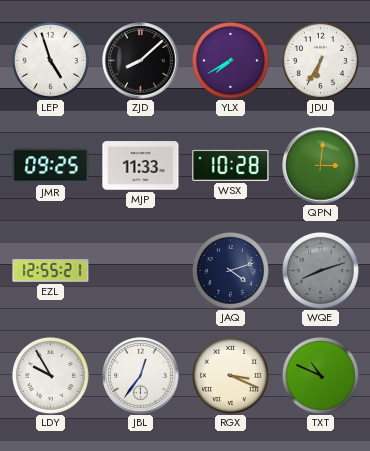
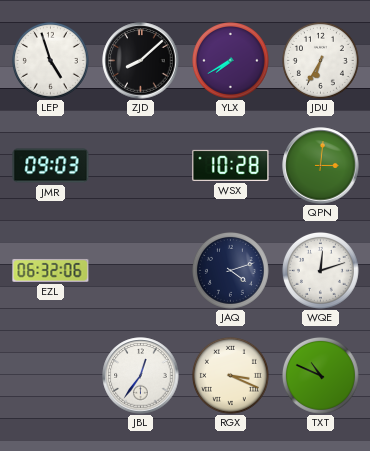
JMR: 09:25 -> 09:03 (51, 166)
MJP: 11:33 -> none (141, 166)
EZL: 12:55 -> 06:32 (51, 270)
WQE: 8:12 -> 12:12 (320, 270)
WQE dial: grey -> white (320, 270)
LDY: 9:55 -> none (50, 375)
